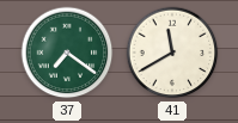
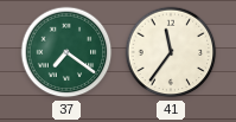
41: 11:40 -> 11:36 (171, 52)
